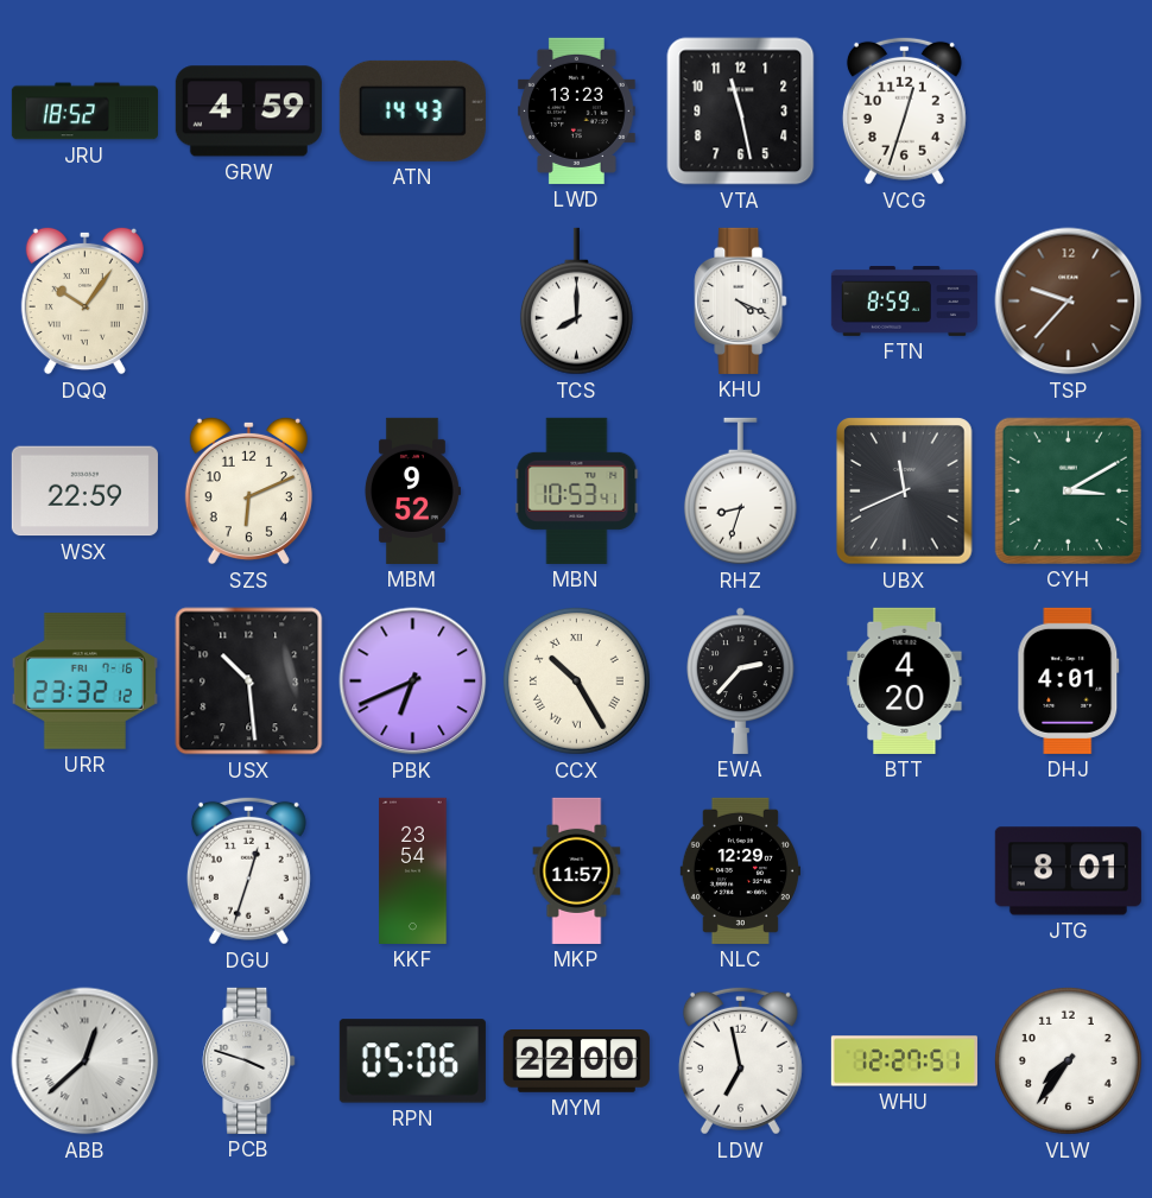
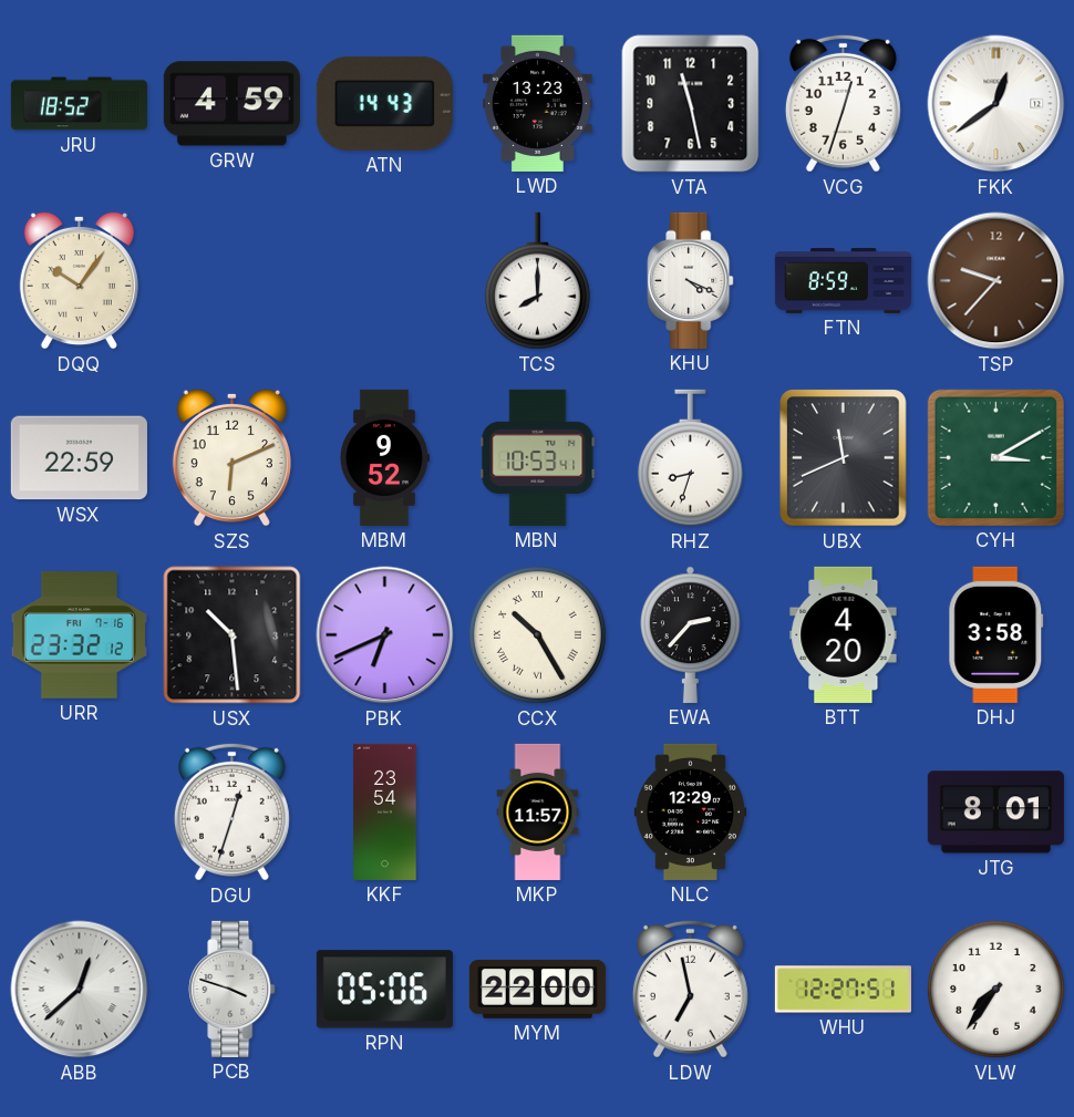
FKK: none -> 12:39 (996, 104)
DHJ: 4:01 -> 3:58 (996, 634)
